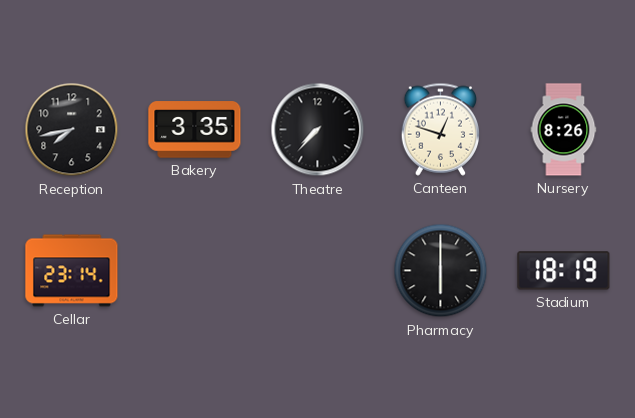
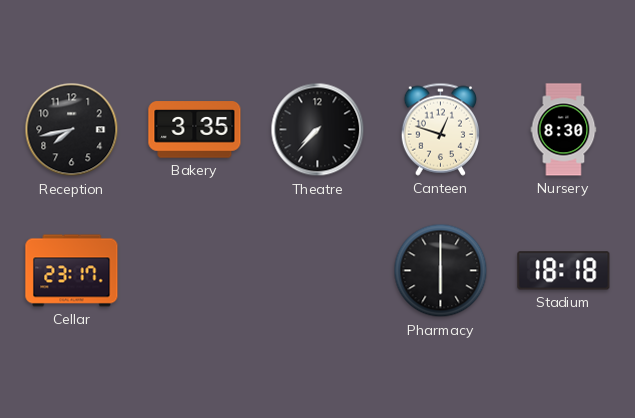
Nursery: 8:26 -> 8:30 (564, 130)
Cellar: 23:14 -> 23:17 (72, 271)
Stadium: 18:19 -> 18:18 (564, 271)
